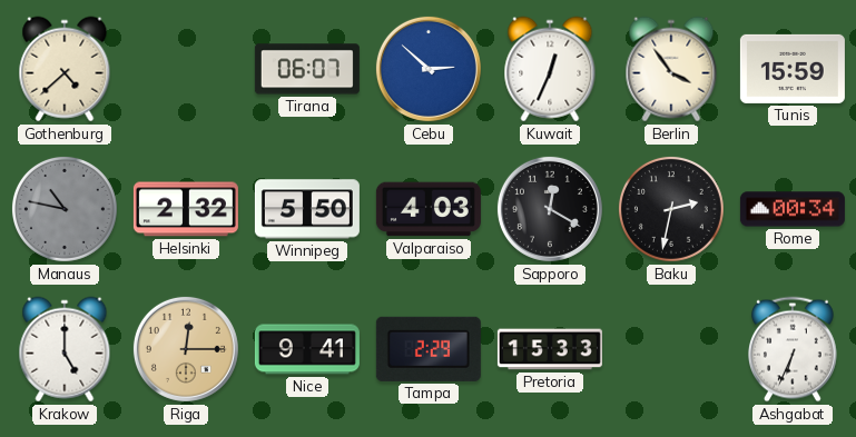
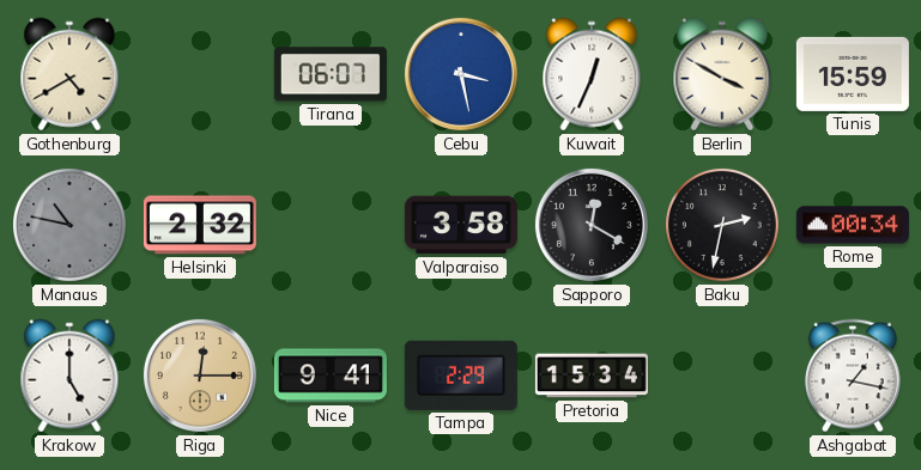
Gothenburg: 4:38 -> 4:40 (69, 74)
Cebu: 2:52 -> 3:28 (461, 74)
Berlin: 3:54 -> 3:50 (722, 74)
Winnipeg: 5:50 -> none (307, 209)
Valparaiso: 4:03 -> 3:58 (461, 225)
Pretoria: 15:33 -> 15:34 (592, 376)
Ashgabat: 6:34 -> 1:17 (853, 376)
